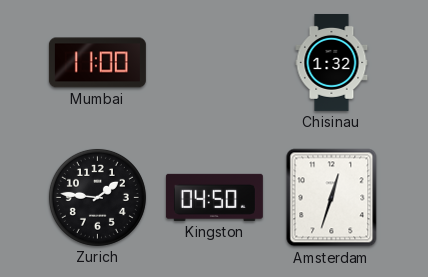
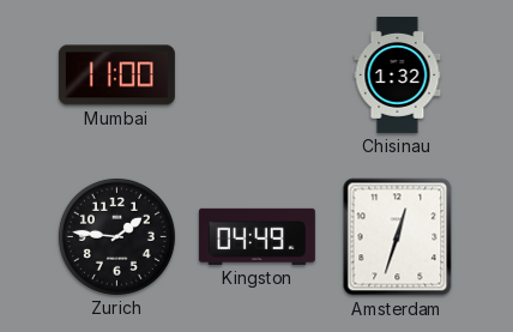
Kingston: 04:50 -> 04:49 (256, 236)
